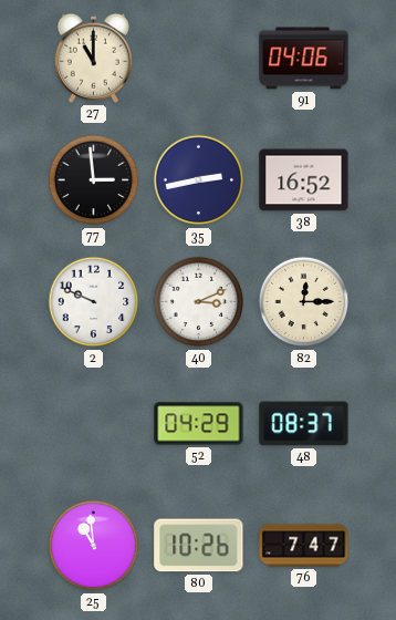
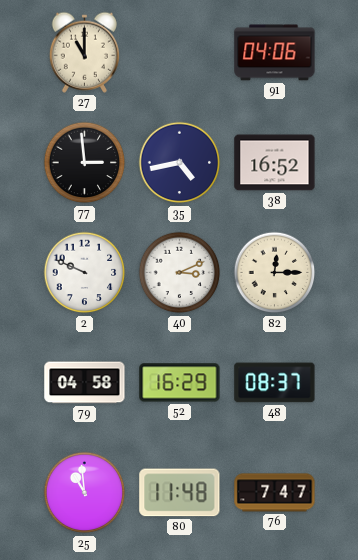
35: 2:43 -> 4:43 (180, 163)
79: none -> 04:58 (85, 383)
52: 04:29 -> 16:29 (180, 383)
80: 10:26 -> 11:48 (180, 493)
